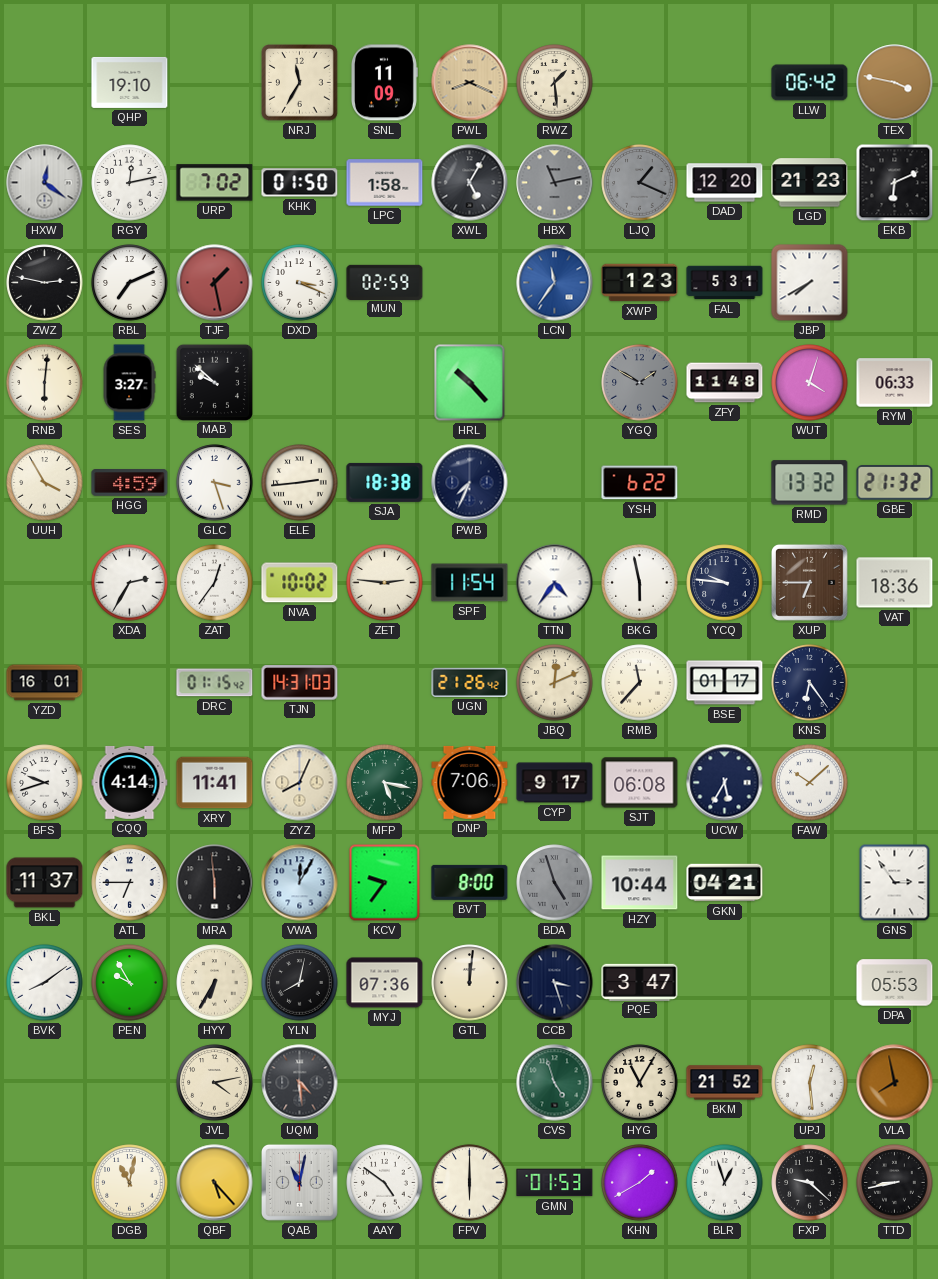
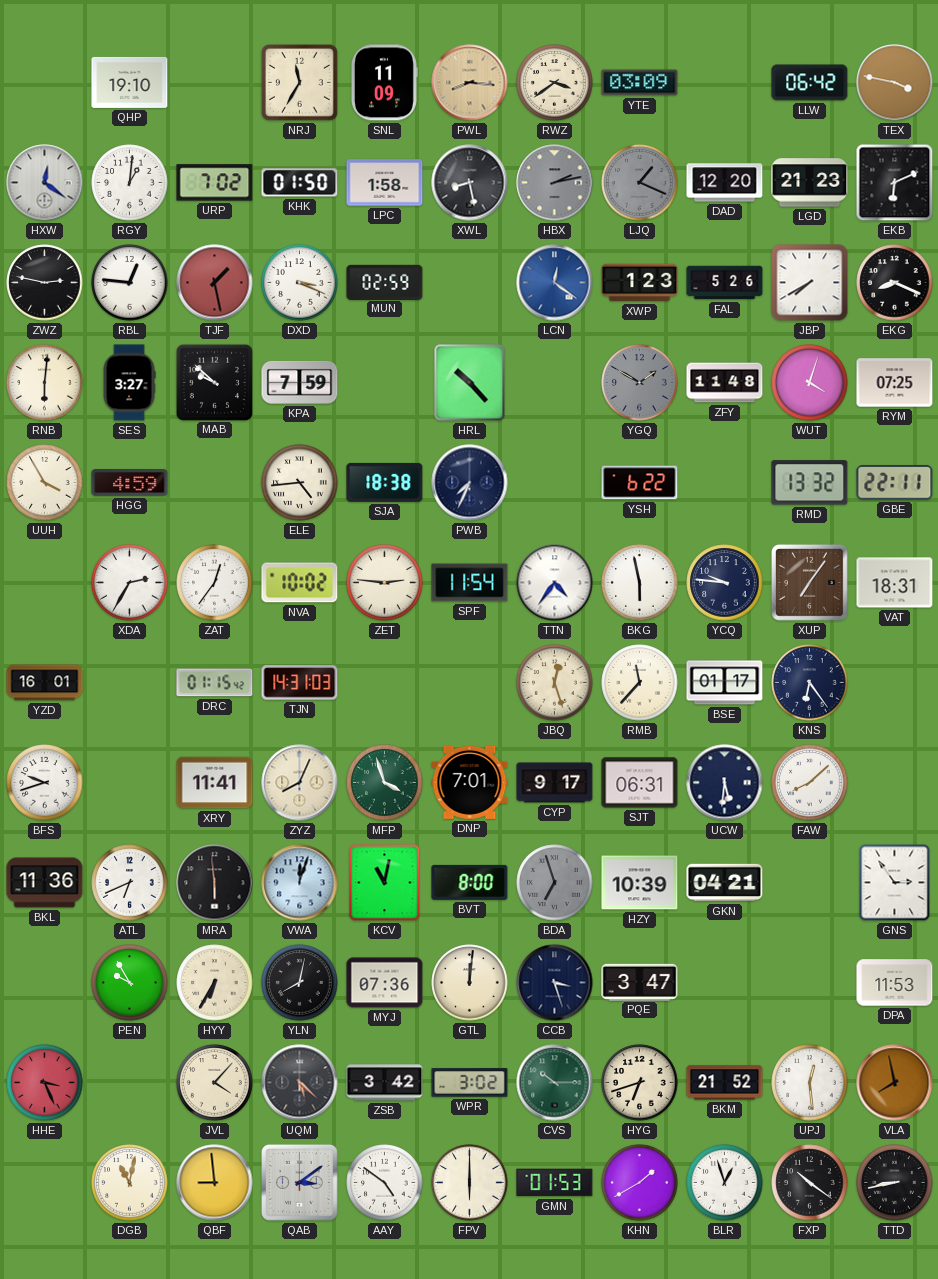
PWL: 8:19 -> 8:16 (470, 83)
RWZ: 1:29 -> 3:39 (555, 83)
YTE: none -> 03:09 (640, 83)
RGY: 12:13 -> 1:01 (130, 183)
XWL: 5:05 -> 8:28 (470, 183)
HBX: 11:13 -> 2:13 (555, 183)
RBL: 7:11 -> 12:46 (130, 283)
LCN: 11:36 -> 12:21 (555, 283)
FAL: 5:31 -> 5:26 (725, 283)
EKG: none -> 8:19 (895, 283)
KPA: none -> 7:59 (300, 382)
RYM: 06:33 -> 07:25 (895, 383)
GLC: 3:27 -> none (215, 483)
ELE: 2:44 -> 4:44 (300, 483)
GBE: 21:32 -> 22:11 (895, 483)
XUP: 6:45 -> 7:06 (809, 582)
VAT: 18:36 -> 18:31 (895, 583)
UGN: 21:26 -> none (470, 682)
JBQ: 12:11 -> 12:27 (555, 683)
CQQ: 4:14 -> none (130, 782)
MFP: 5:17 -> 3:57 (385, 783)
DNP: 7:06 -> 7:01 (470, 782)
SJT: 06:08 -> 06:31 (640, 783)
UCW: 5:35 -> 5:31 (725, 783)
FAW: 10:08 -> 8:08 (810, 783)
BKL: 11:37 -> 11:36 (45, 883)
ATL: 6:45 -> 6:41 (130, 883)
VWA: 12:05 -> 12:03 (300, 883)
KCV: 9:36 -> 11:02 (385, 883)
BDA: 4:57 -> 6:57 (555, 883)
HZY: 10:44 -> 10:39 (640, 883)
BVK: 8:09 -> none (45, 983)
DPA: 05:53 -> 11:53 (895, 983)
HHE: none -> 3:26 (45, 1083)
JVL: 4:13 -> 4:07 (215, 1083)
UQM: 4:29 -> 5:22 (300, 1083)
ZSB: none -> 3:42 (385, 1083)
WPR: none -> 3:02 (470, 1083)
CVS: 4:57 -> 10:15 (555, 1083)
HYG: 11:05 -> 6:42 (640, 1083)
QBF: 5:23 -> 8:59 (215, 1183)
QAB: 11:02 -> 3:09 (299, 1182)
FXP: 9:22 -> 10:21 (810, 1183)
